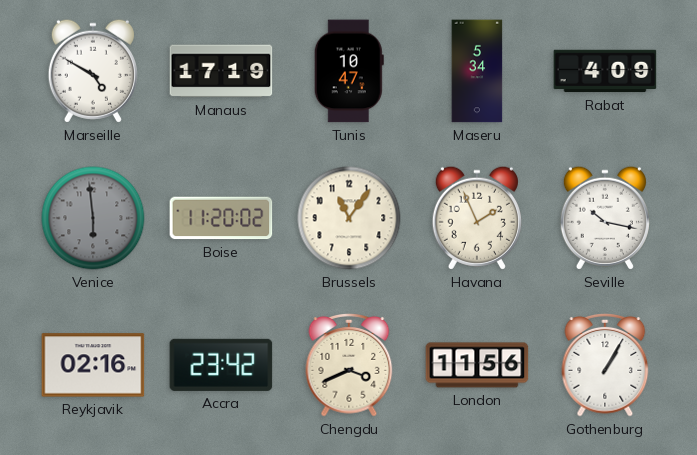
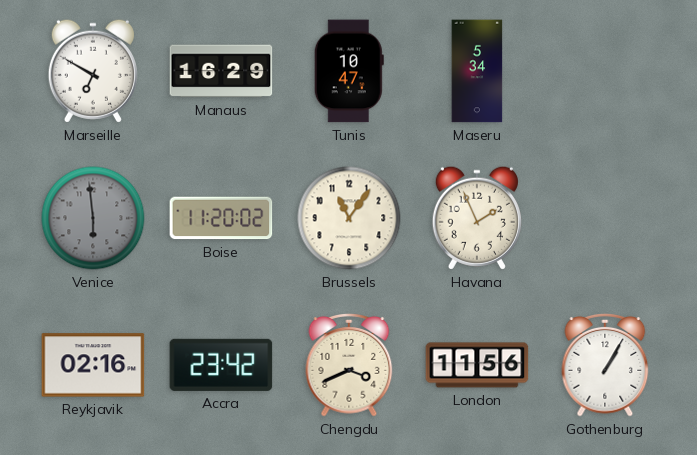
Marseille: 4:50 -> 6:50 (93, 71)
Manaus: 17:19 -> 16:29 (221, 71)
Rabat: 4:09 -> none (605, 71)
Seville: 10:17 -> none (605, 218)
